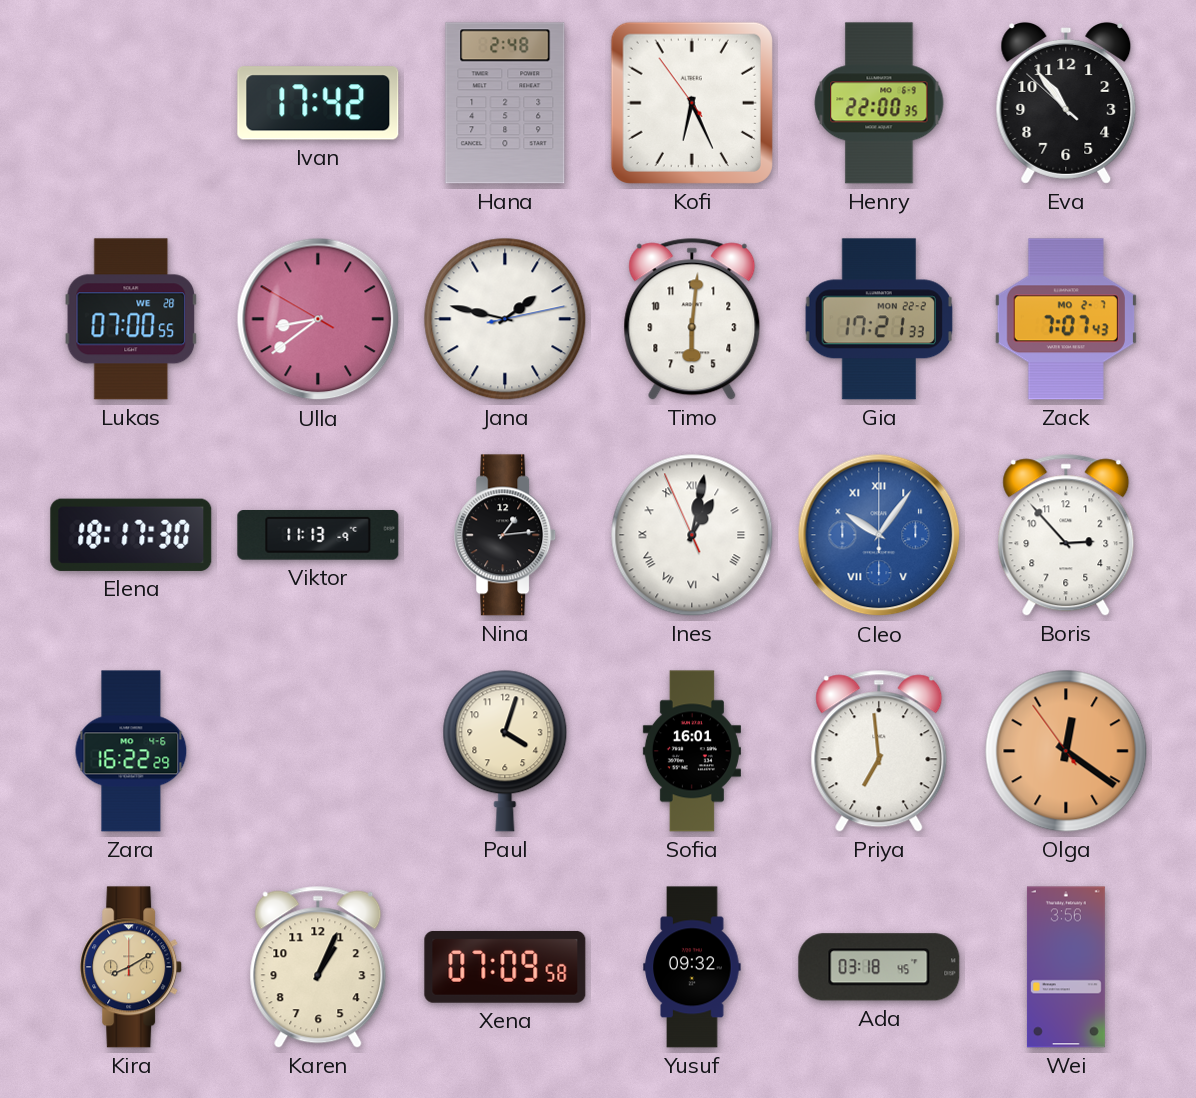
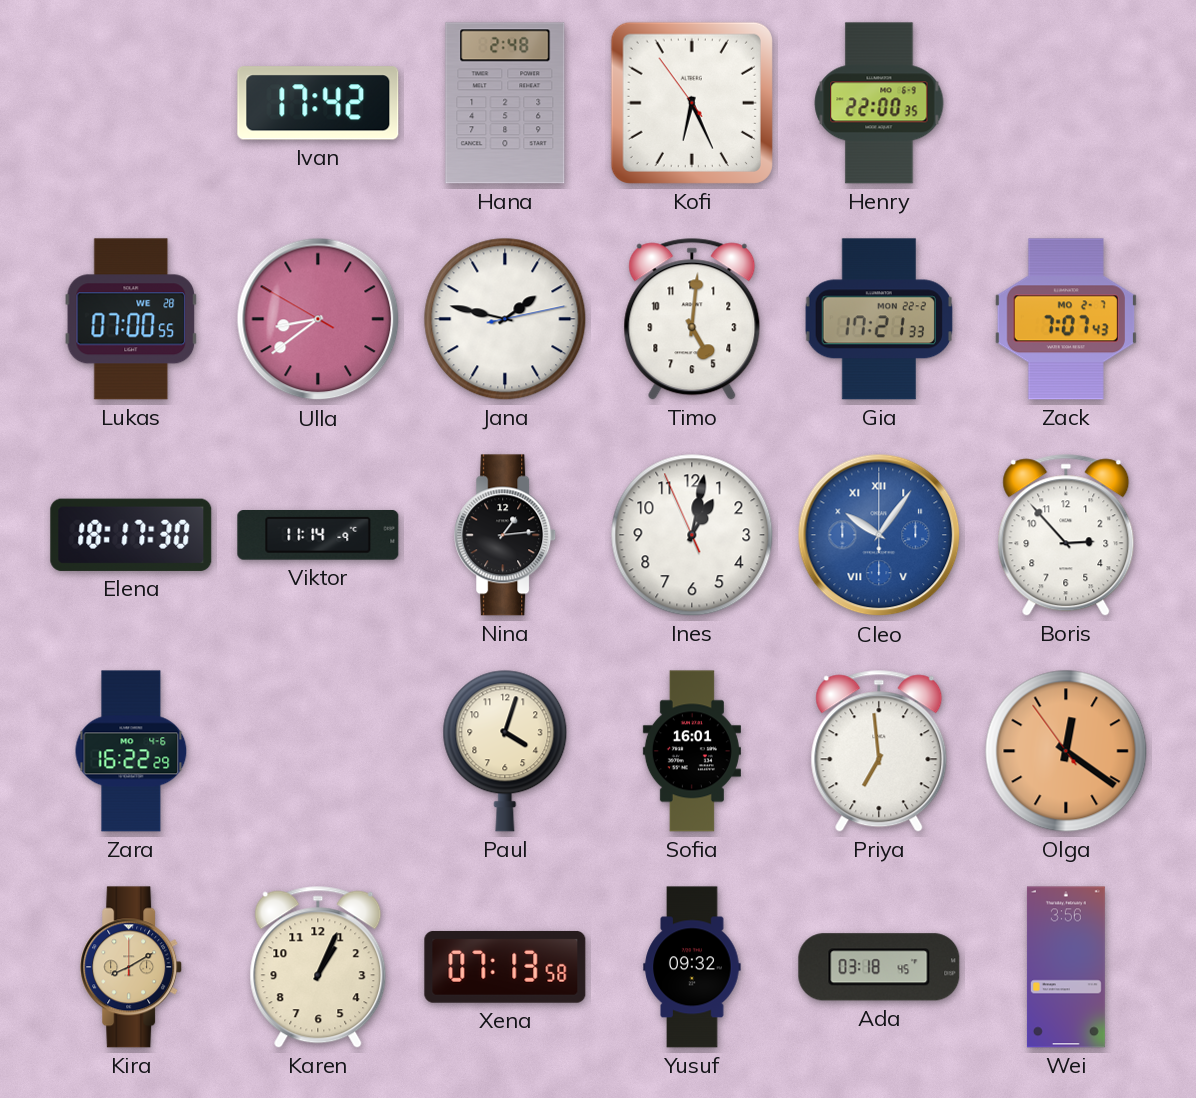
Eva: 10:53 -> none (1066, 104)
Timo: 6:01 -> 5:01 (692, 319)
Viktor: 11:13 -> 11:14 (318, 536)
Ines numerals: Roman -> Arabic (692, 535)
Xena: 07:09 -> 07:13 (505, 967)
